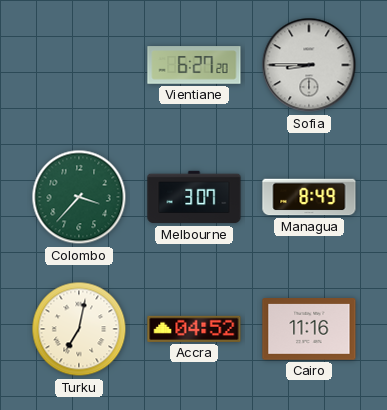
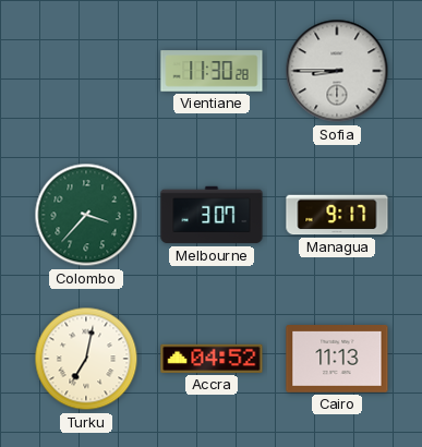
Vientiane: 6:27 -> 11:30 (212, 71)
Managua: 8:49 -> 9:17 (337, 215)
Cairo: 11:16 -> 11:13 (337, 360)
